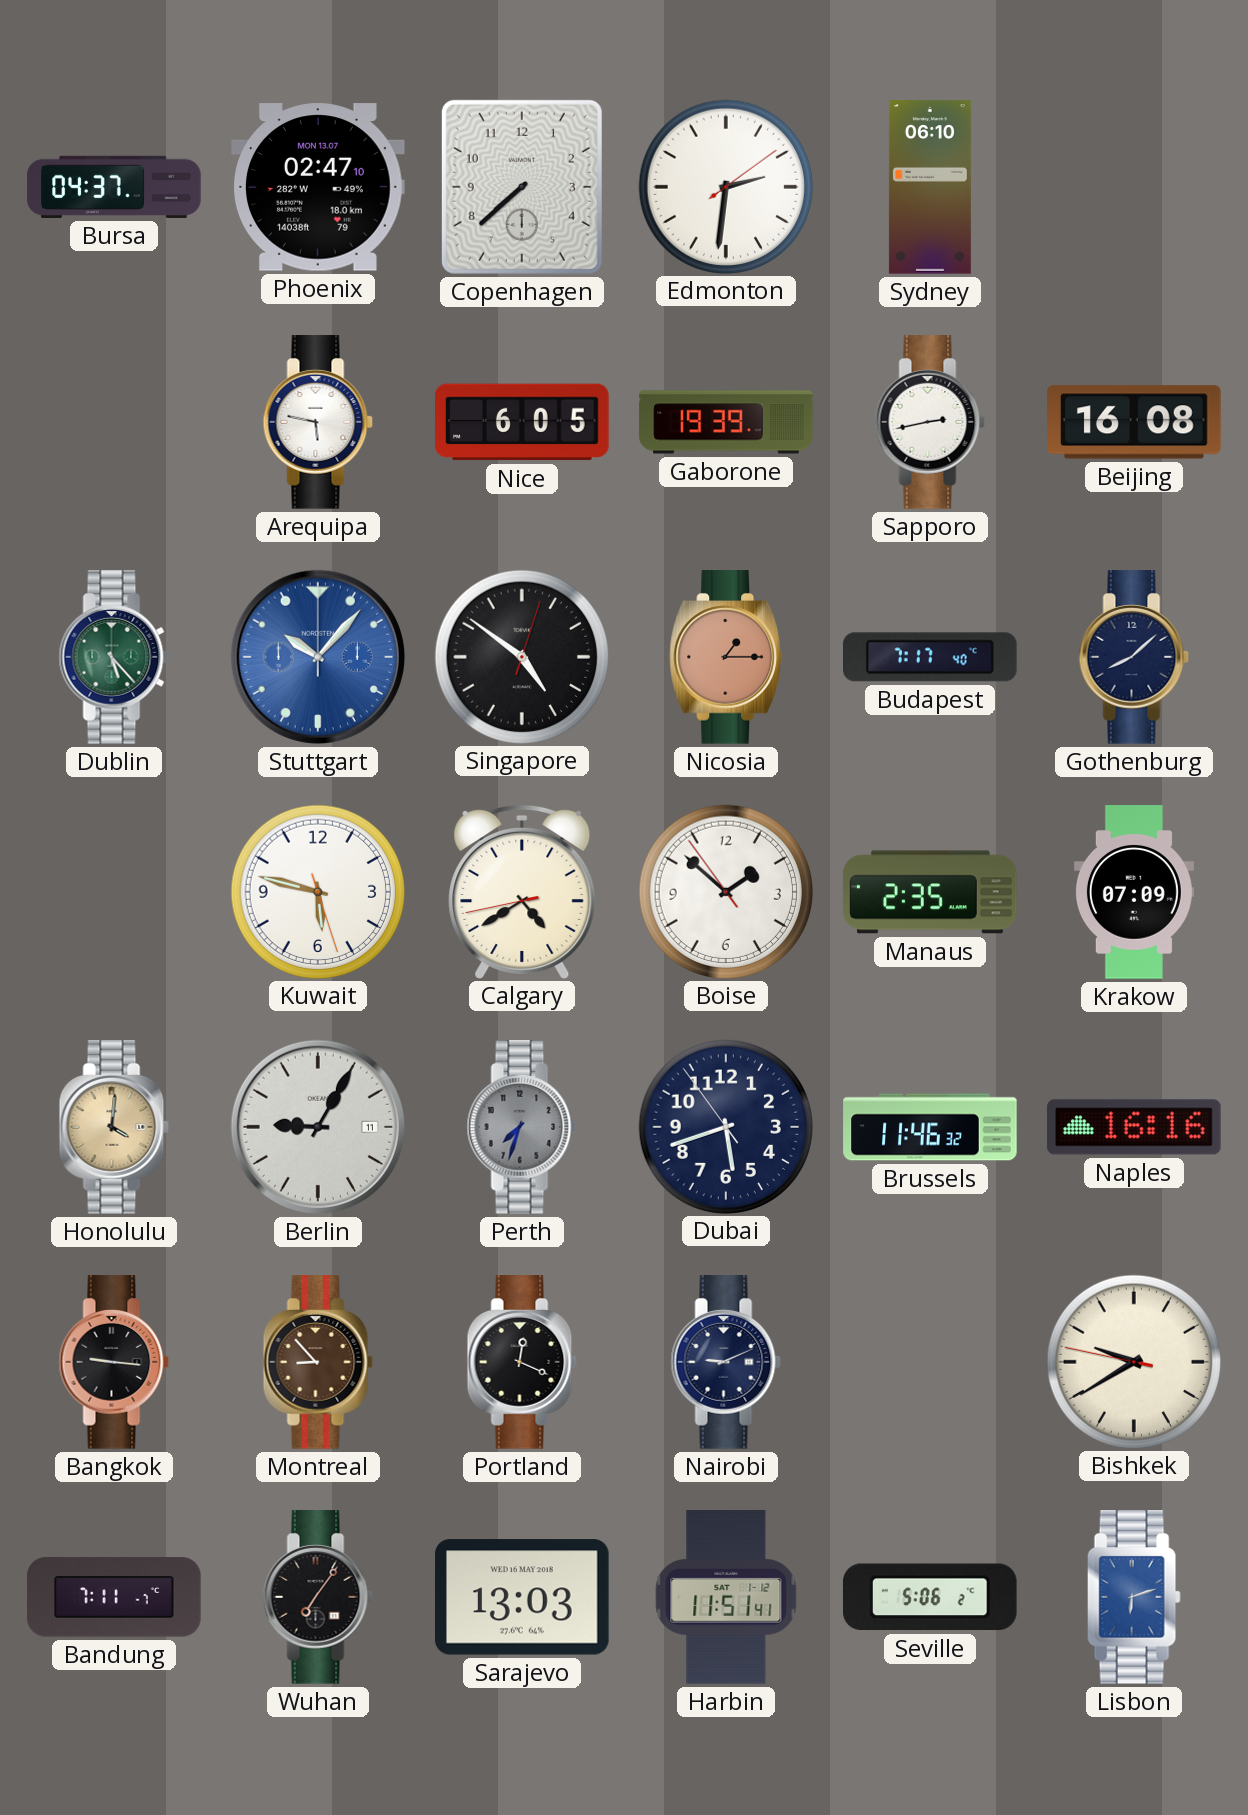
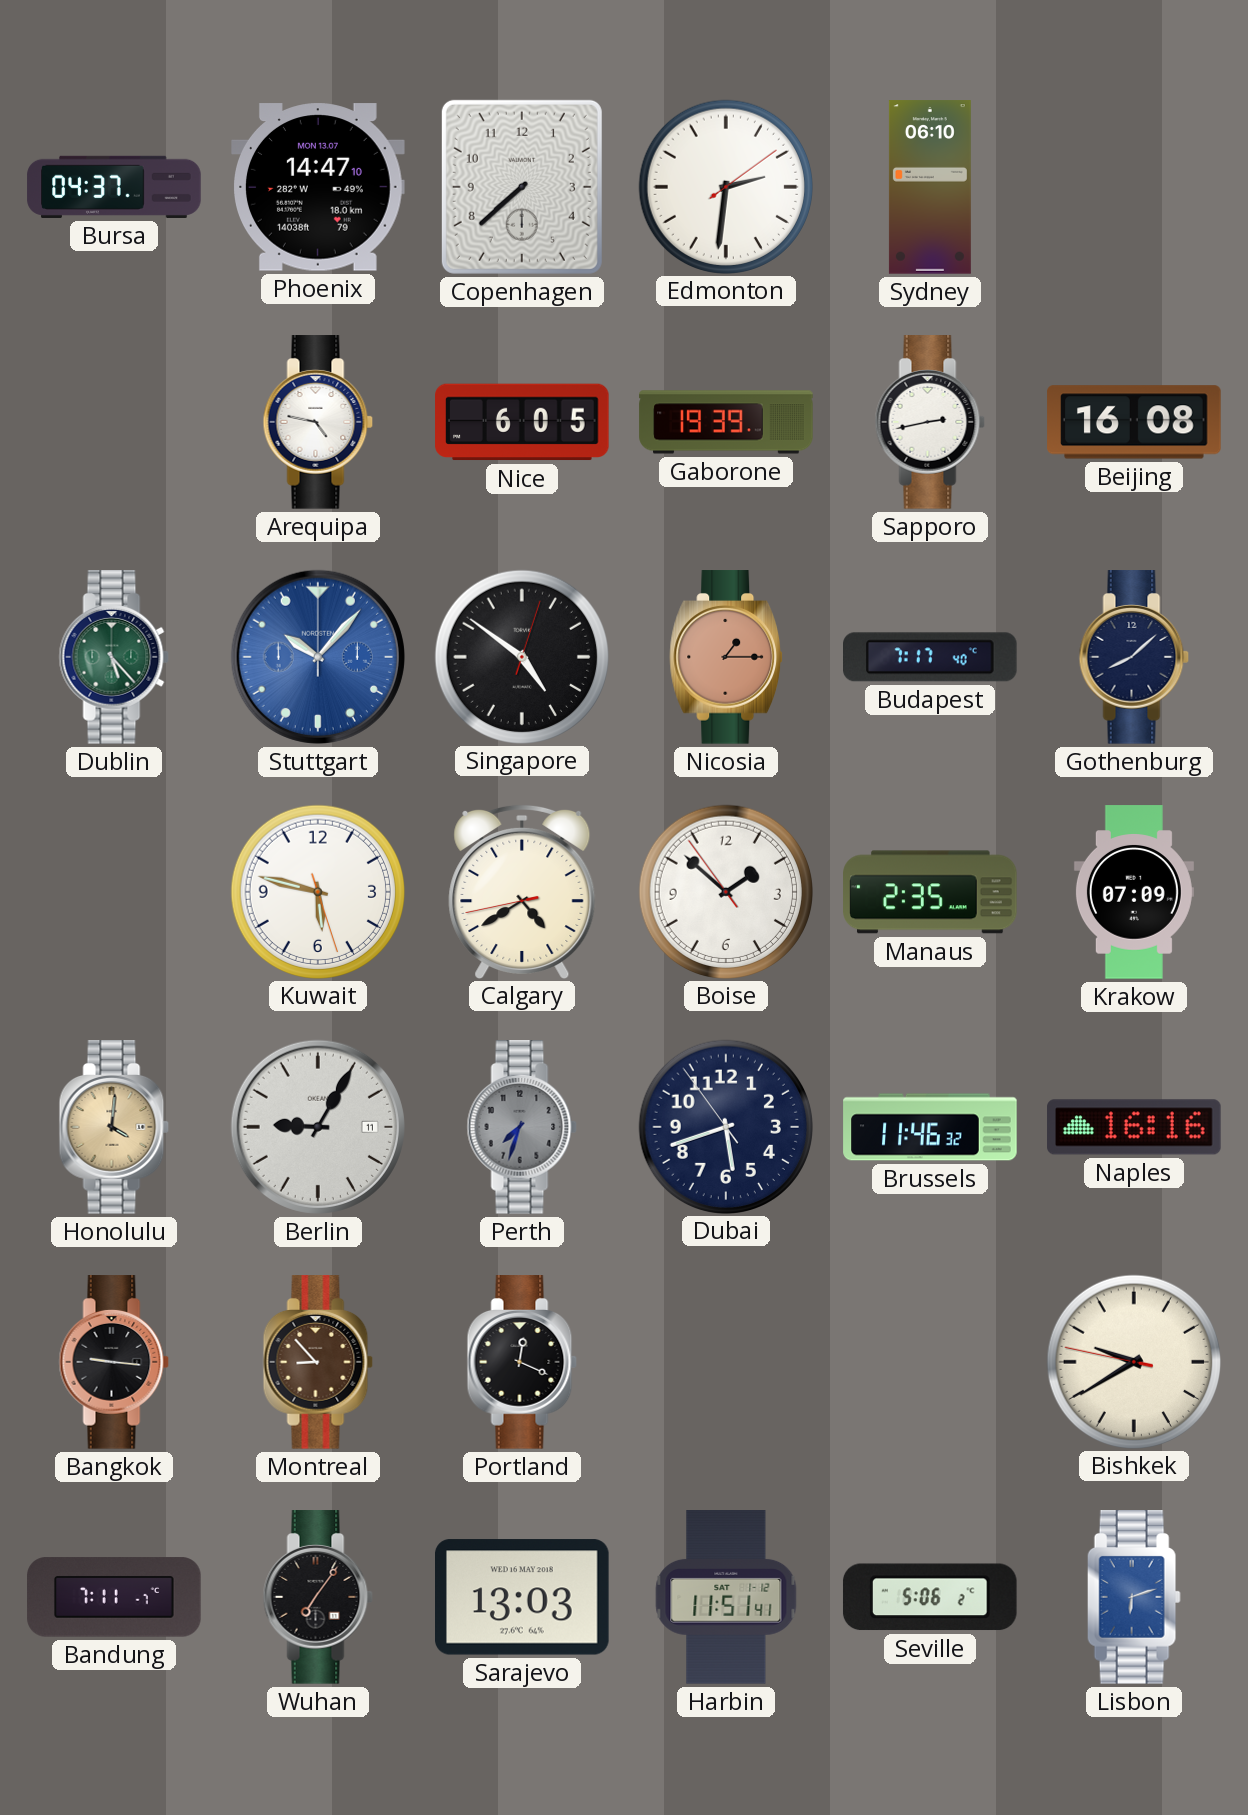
Phoenix: 02:47 -> 14:47 (319, 187)
Arequipa: 5:47 -> 4:47 (318, 422)
Nairobi: 9:11 -> none (726, 1362)
